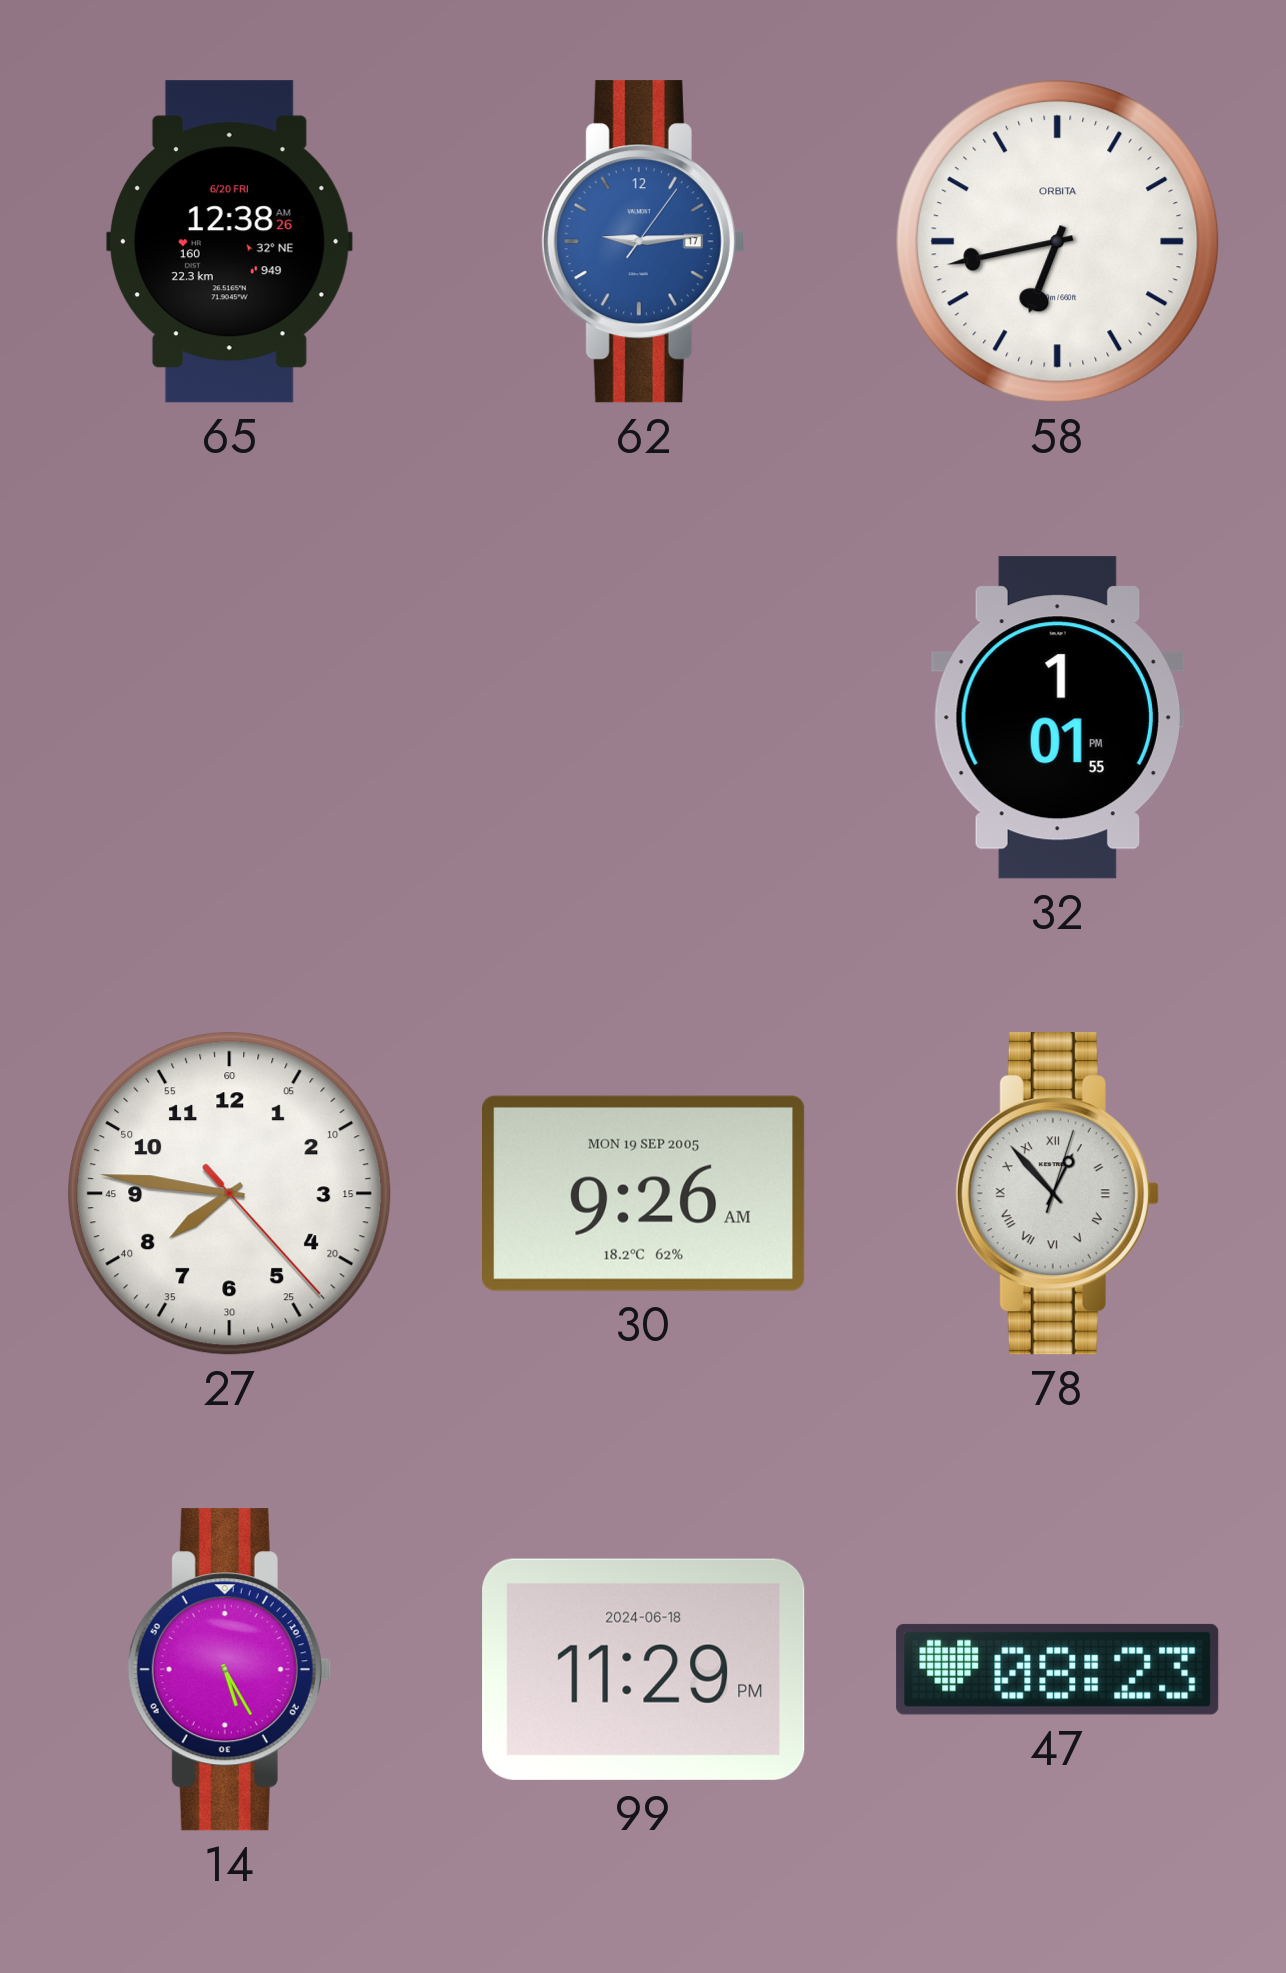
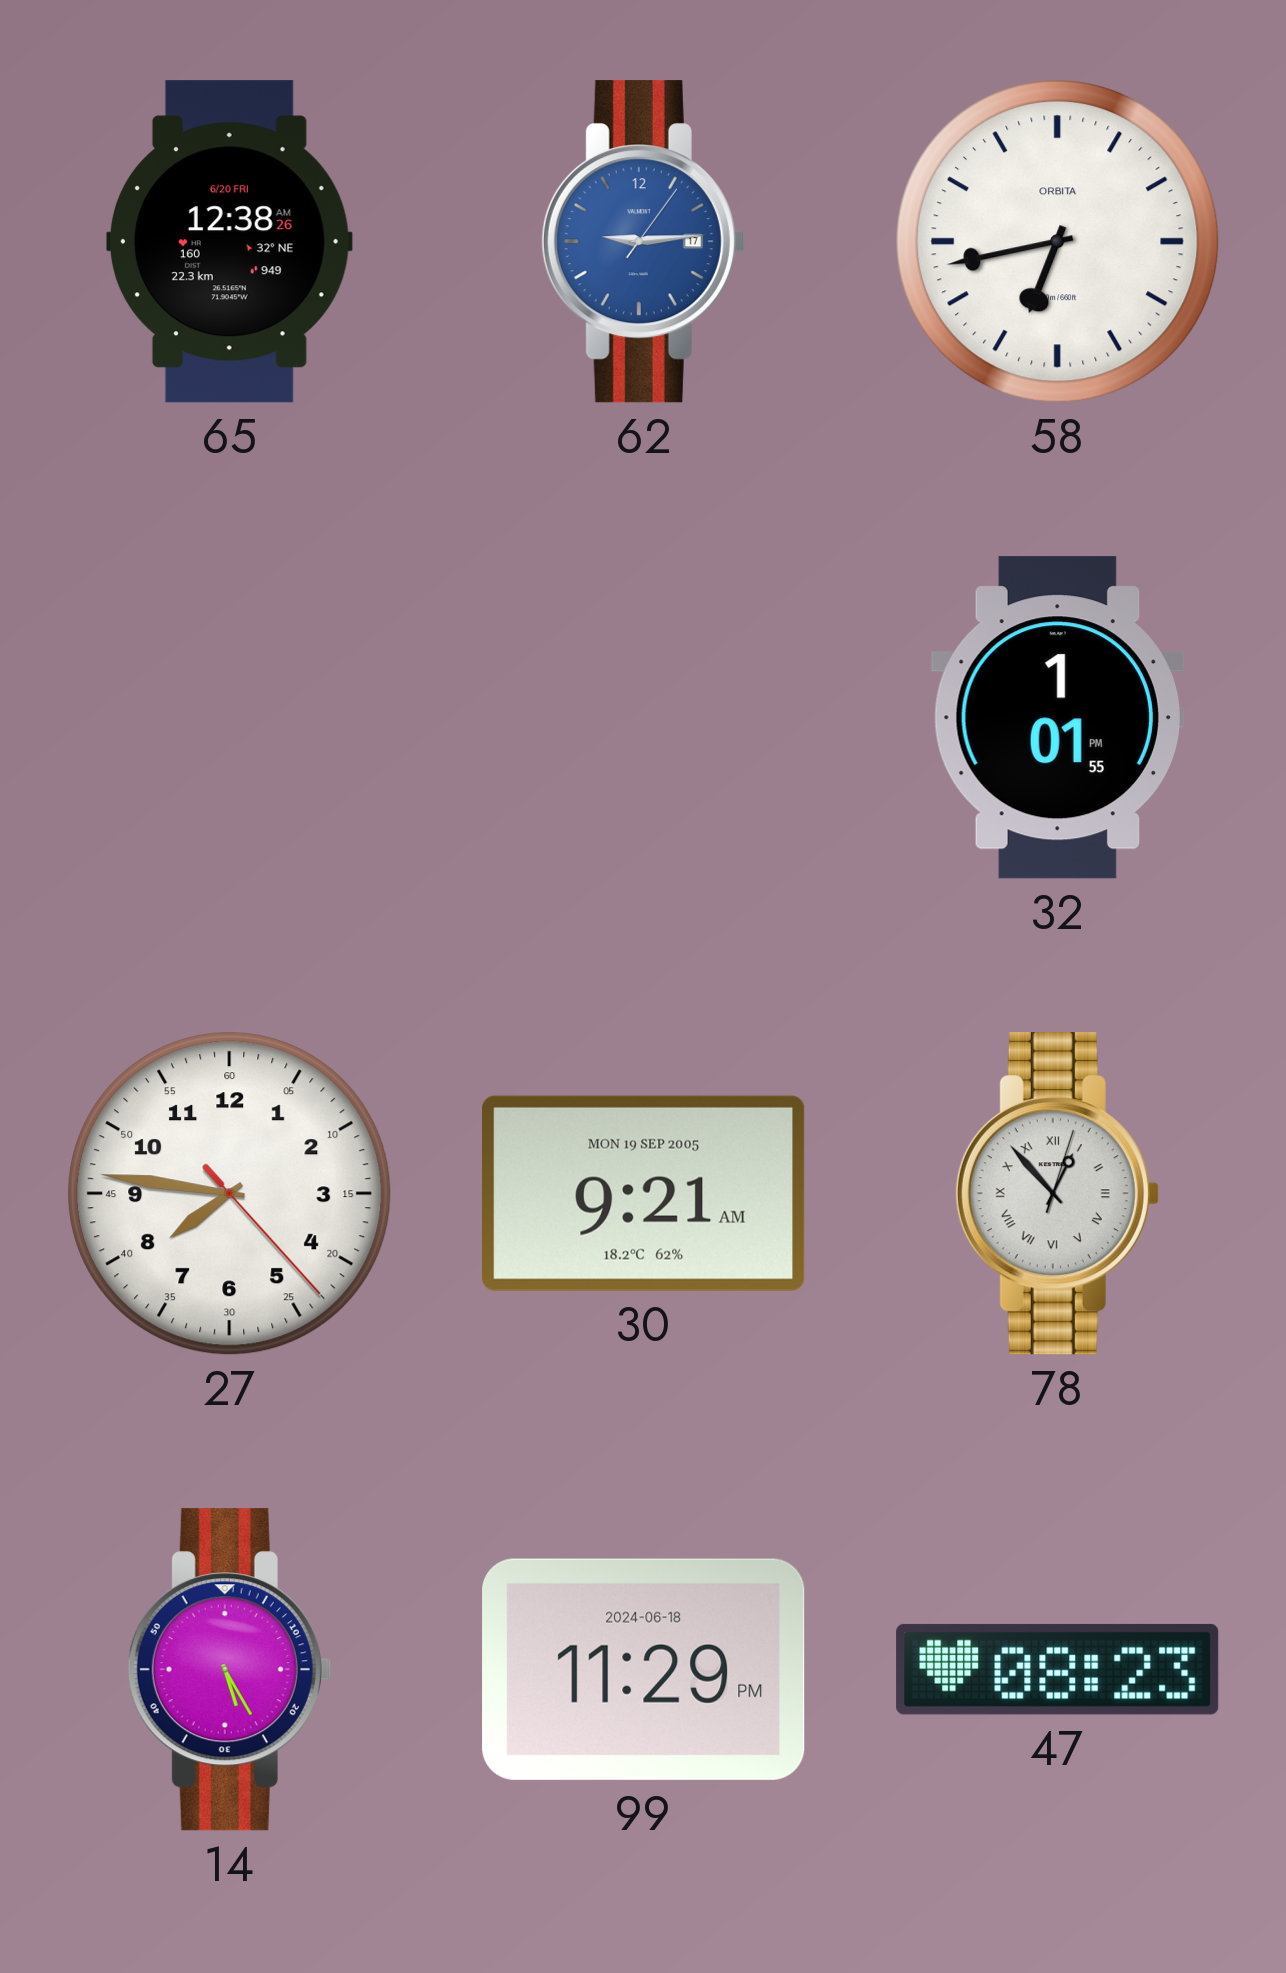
30: 9:26 -> 9:21 (644, 1193)
